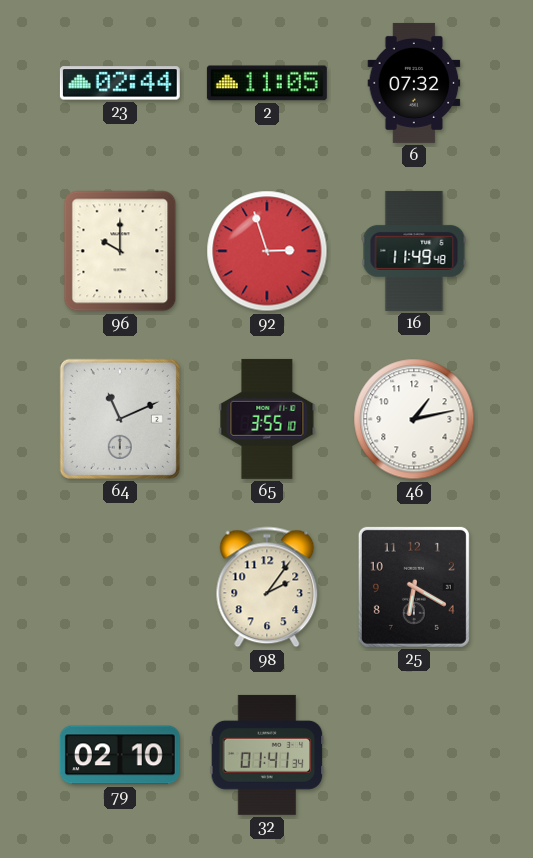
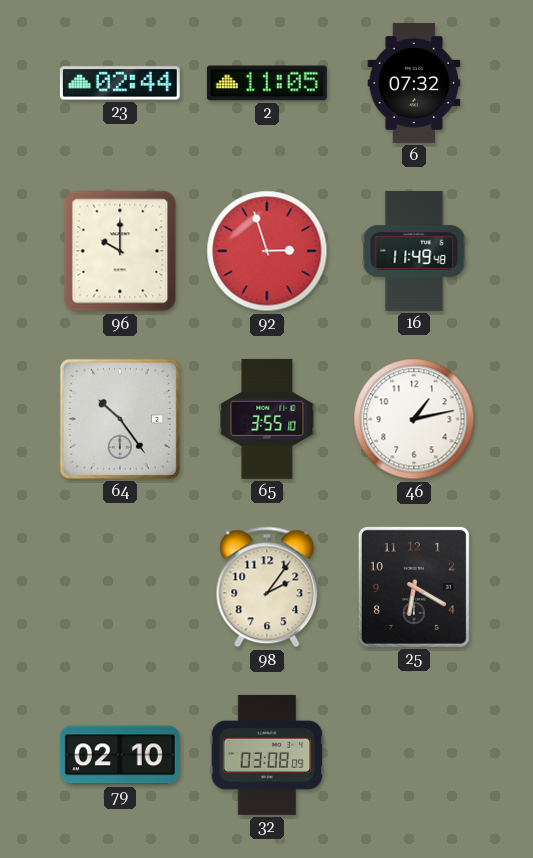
64: 11:11 -> 10:24 (120, 419)
32: 01:41 -> 03:08 (267, 755)
